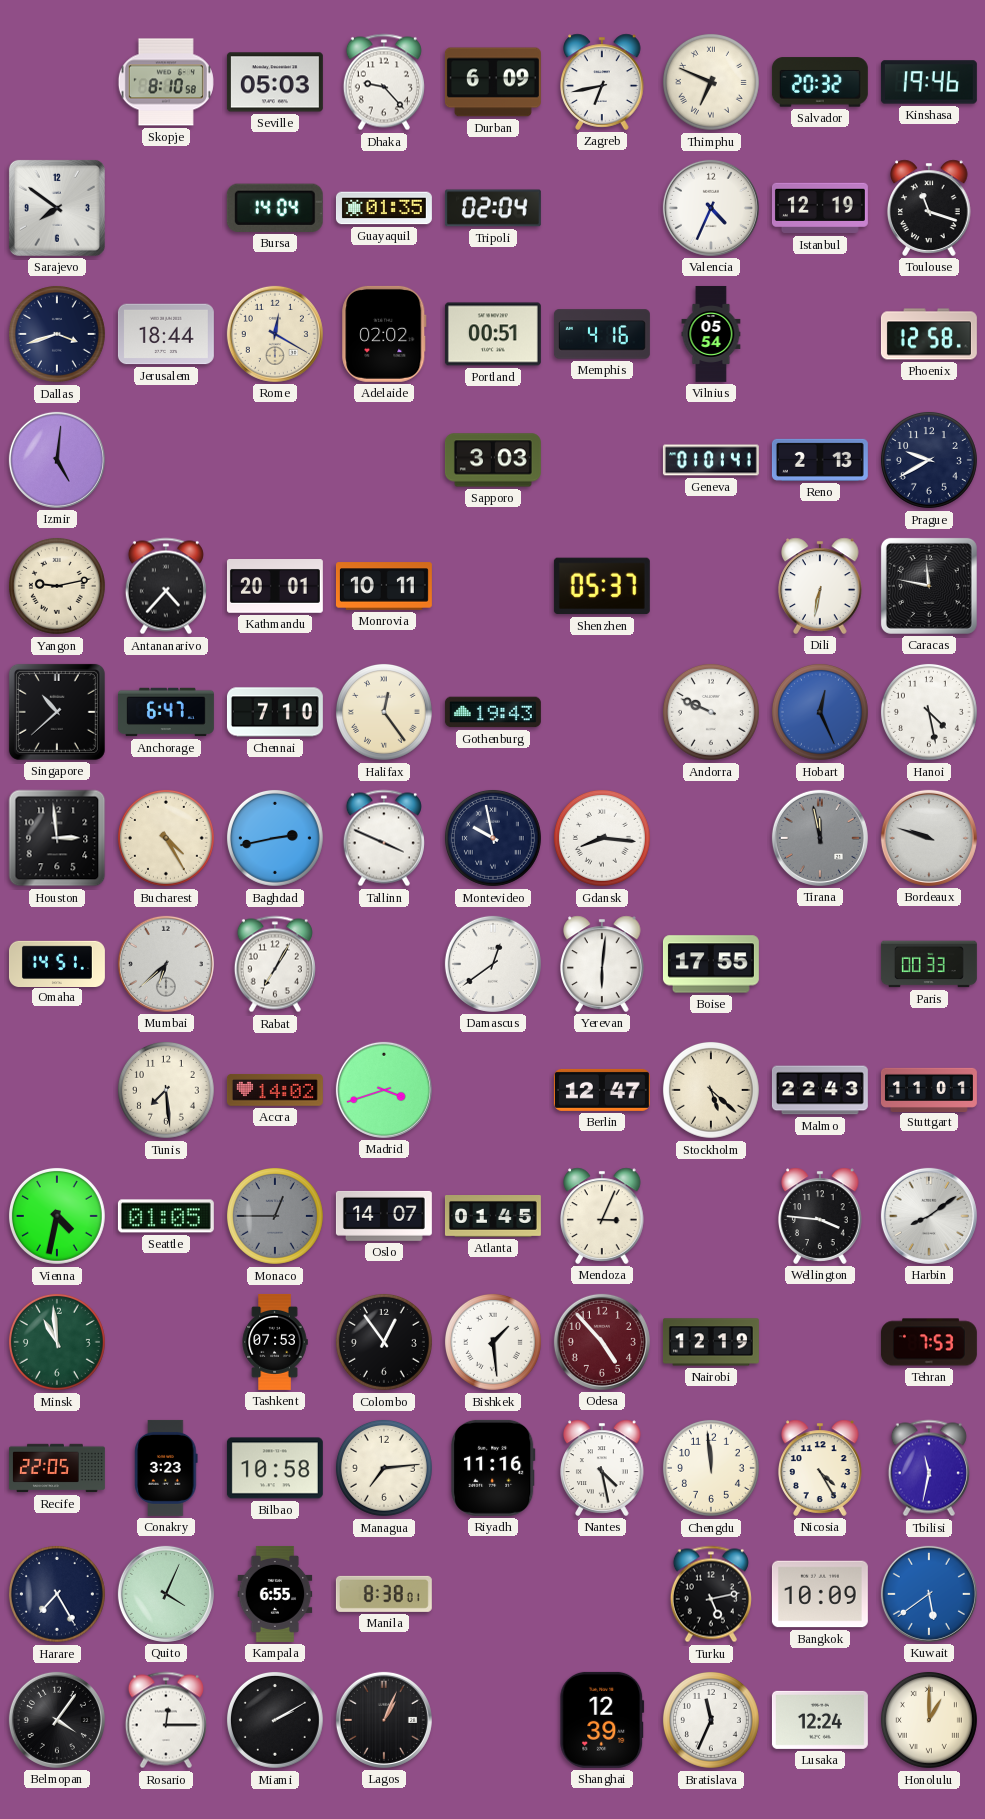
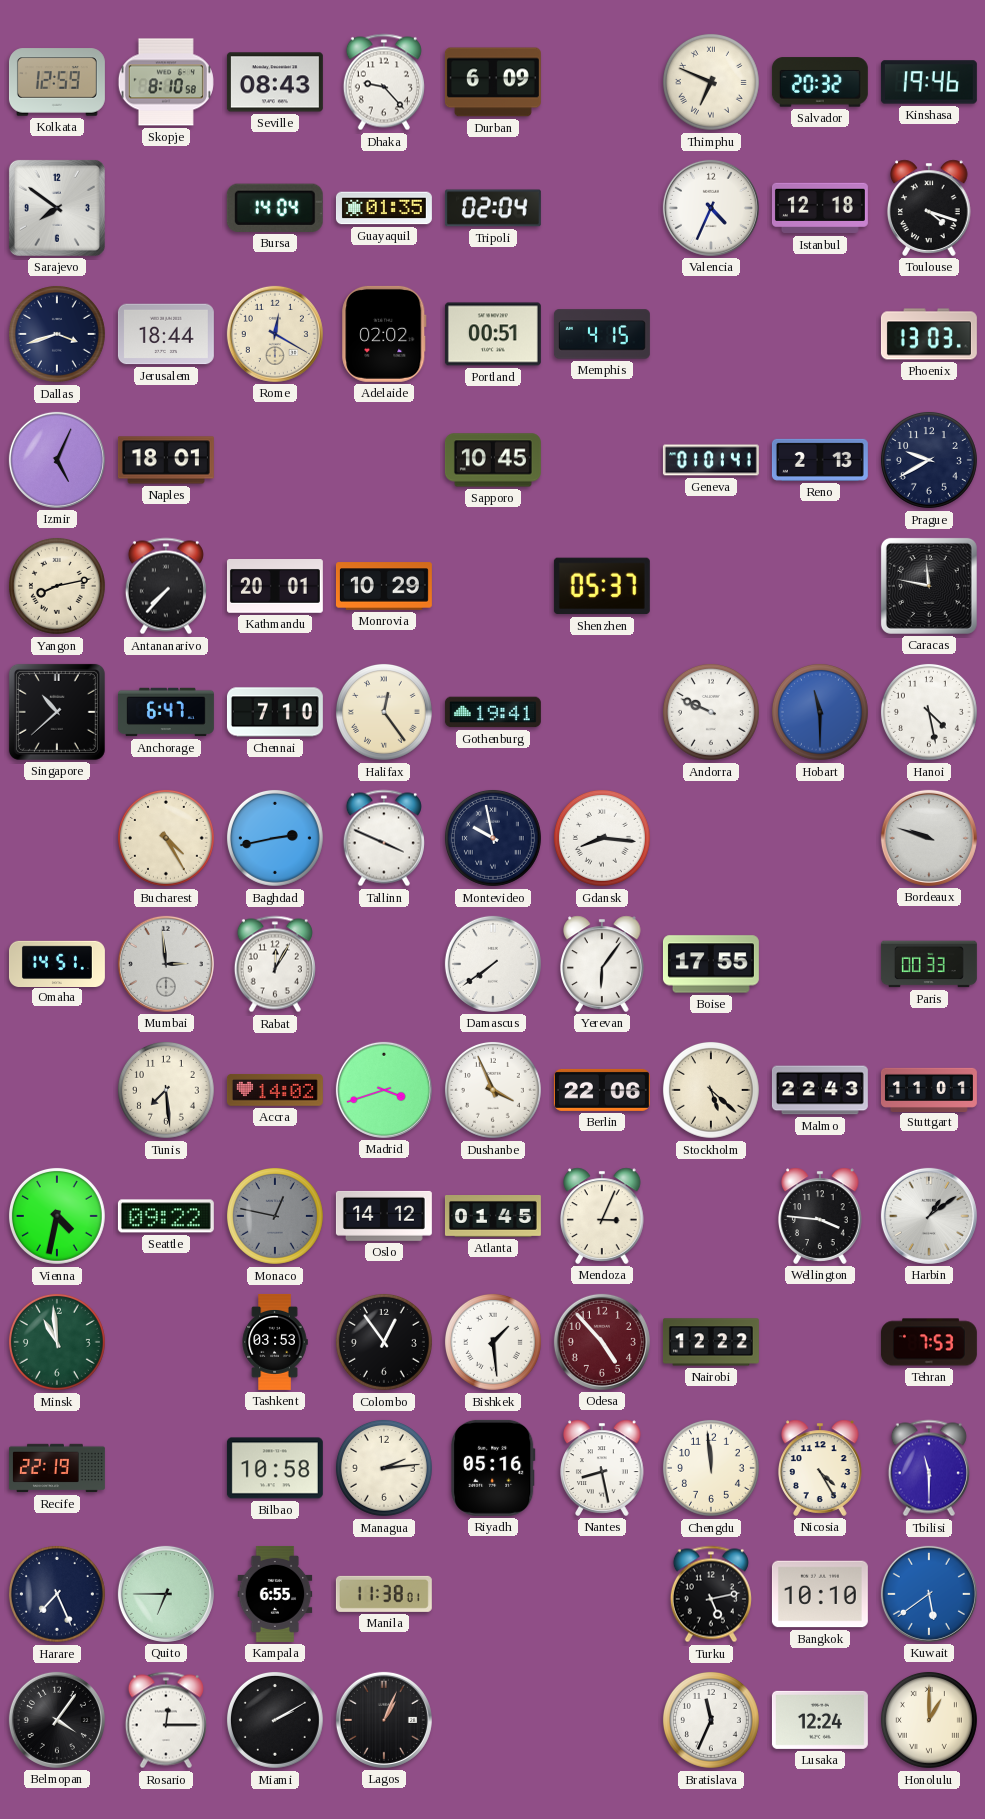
Kolkata: none -> 12:59 (57, 82)
Seville: 05:03 -> 08:43 (275, 82)
Zagreb: 6:43 -> none (602, 82)
Istanbul: 12:19 -> 12:18 (820, 208)
Toulouse: 11:18 -> 4:18 (929, 208)
Memphis: 4:16 -> 4:15 (602, 334)
Vilnius: 05:54 -> none (711, 334)
Phoenix: 12:58 -> 13:03 (929, 334)
Izmir: 5:01 -> 5:04 (57, 460)
Naples: none -> 18:01 (166, 460)
Sapporo: 3:03 -> 10:45 (493, 460)
Yangon: 9:13 -> 8:13 (57, 586)
Antananarivo: 4:37 -> 7:37 (166, 586)
Monrovia: 10:11 -> 10:29 (384, 586)
Dili: 6:32 -> none (820, 586)
Gothenburg: 19:43 -> 19:41 (493, 712)
Hobart: 12:26 -> 11:30 (820, 712)
Houston: 2:59 -> none (57, 838)
Tirana: 11:58 -> none (820, 838)
Mumbai: 6:38 -> 2:59 (166, 964)
Rabat: 7:05 -> 12:05 (275, 964)
Damascus: 12:39 -> 7:39 (493, 964)
Yerevan: 6:01 -> 6:06 (602, 964)
Dushanbe: none -> 3:56 (493, 1090)
Berlin: 12:47 -> 22:06 (602, 1090)
Seattle: 01:05 -> 09:22 (166, 1216)
Monaco: 12:45 -> 12:47 (275, 1216)
Oslo: 14:07 -> 14:12 (384, 1216)
Harbin: 8:09 -> 1:09 (929, 1216)
Tashkent: 07:53 -> 03:53 (275, 1342)
Nairobi: 12:19 -> 12:22 (711, 1342)
Recife: 22:05 -> 22:19 (57, 1468)
Conakry: 3:23 -> none (166, 1468)
Managua: 7:14 -> 2:14 (384, 1468)
Riyadh: 11:16 -> 05:16 (493, 1468)
Nantes: 4:28 -> 8:28 (602, 1468)
Tbilisi: 11:32 -> 11:30 (929, 1468)
Harare: 7:25 -> 7:26 (57, 1594)
Quito: 4:04 -> 6:45 (166, 1594)
Manila: 8:38 -> 11:38 (384, 1594)
Bangkok: 10:09 -> 10:10 (820, 1594)
Shanghai: 12:39 -> none (602, 1720)
